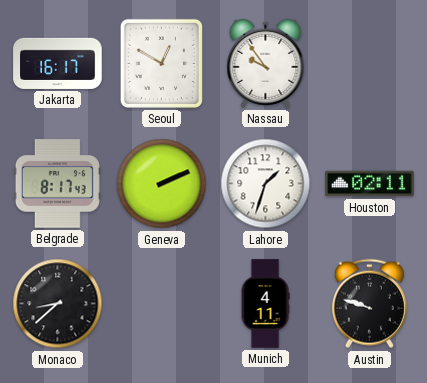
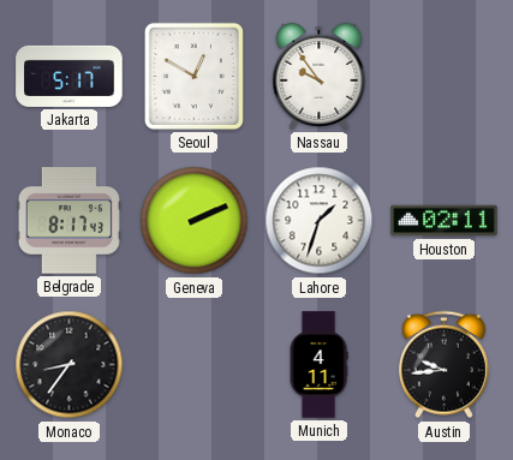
Jakarta: 16:17 -> 5:17 (70, 76)
Monaco: 8:38 -> 8:36 (70, 365)
Austin: 9:48 -> 9:44 (443, 365)
